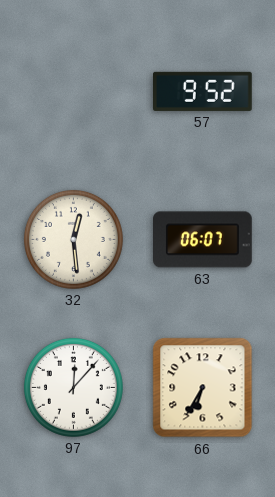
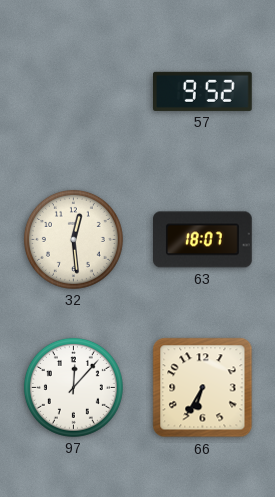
63: 06:07 -> 18:07 (203, 240)
